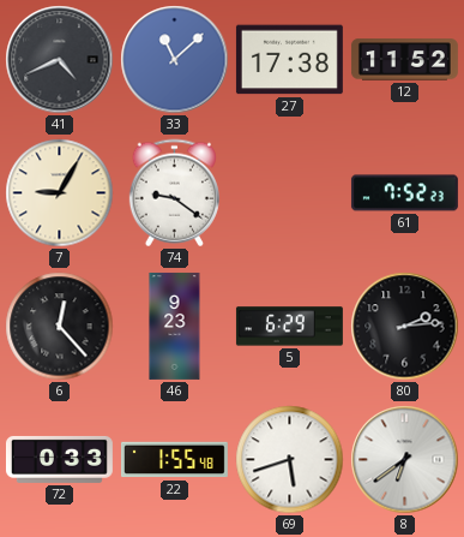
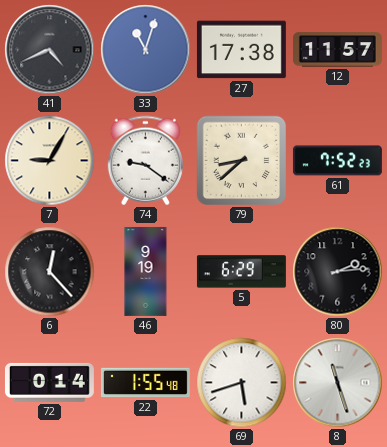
33: 11:08 -> 11:03 (146, 50)
12: 11:52 -> 11:57 (337, 50)
79: none -> 8:38 (242, 161)
46: 9:23 -> 9:19 (146, 271)
72: 0:33 -> 0:14 (49, 382)
8: 6:39 -> 11:27 (338, 383)
